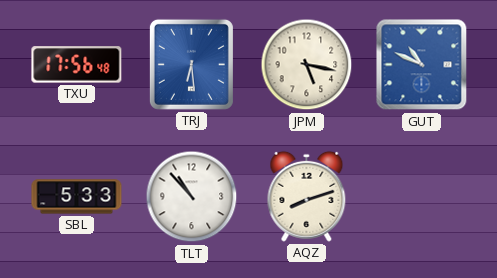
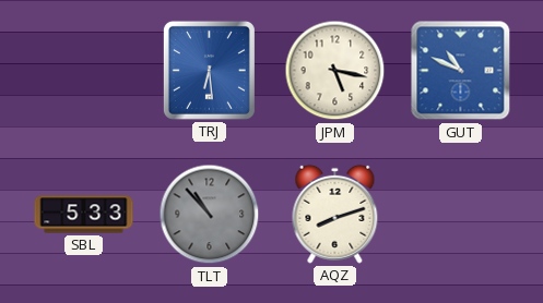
TXU: 17:56 -> none (77, 65)
TLT dial: white -> grey (210, 215)
